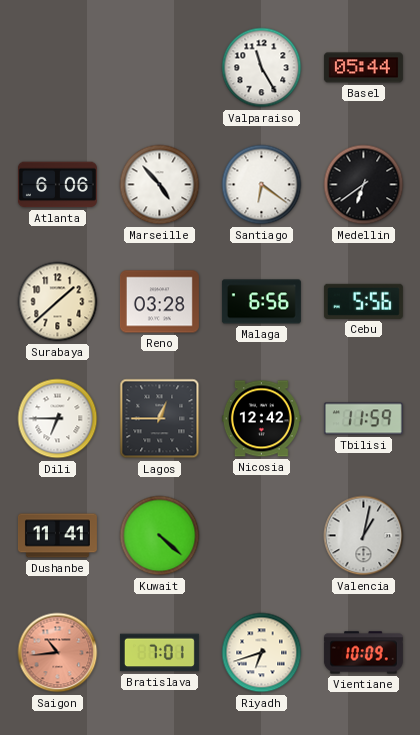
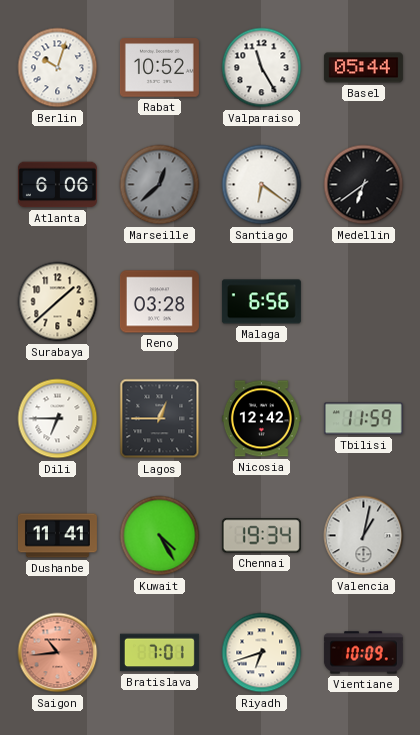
Berlin: none -> 10:03 (58, 68)
Rabat: none -> 10:52 (159, 68)
Marseille: 4:53 -> 12:38 (160, 185)
Marseille dial: white -> grey (160, 185)
Cebu: 5:56 -> none (363, 301)
Kuwait: 4:22 -> 4:25 (160, 536)
Chennai: none -> 19:34 (261, 536)
